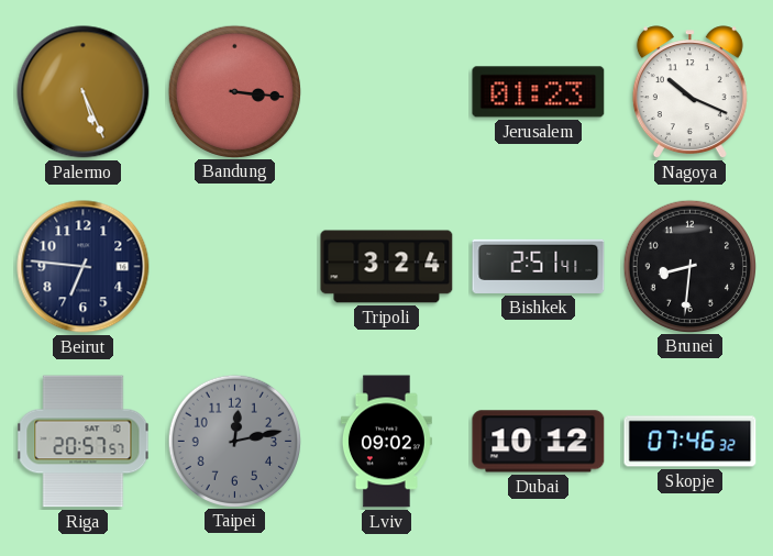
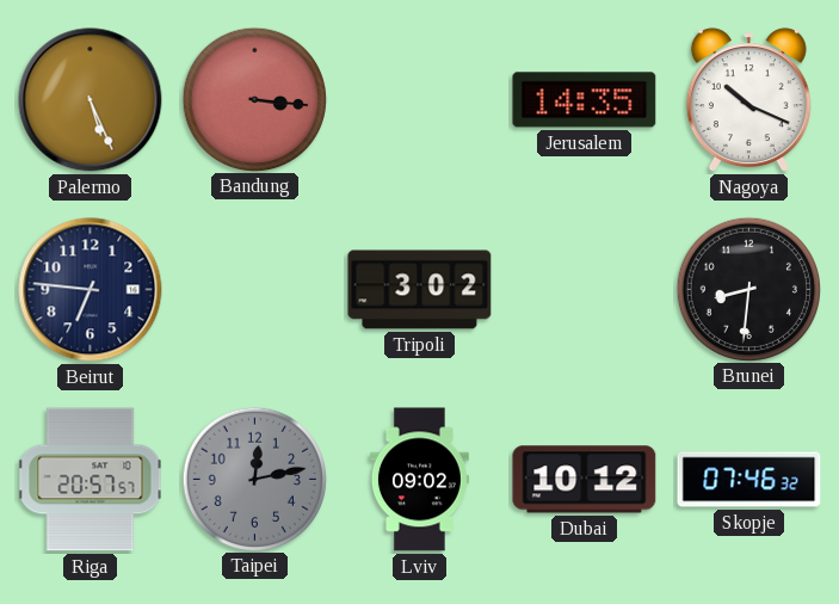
Jerusalem: 01:23 -> 14:35 (585, 100)
Tripoli: 3:24 -> 3:02 (420, 290)
Bishkek: 2:51 -> none (539, 266)
